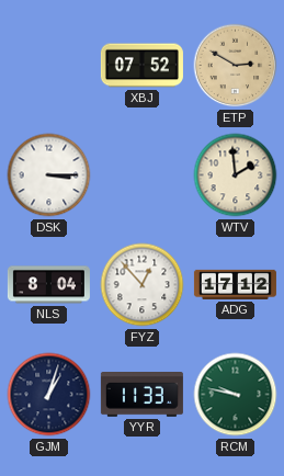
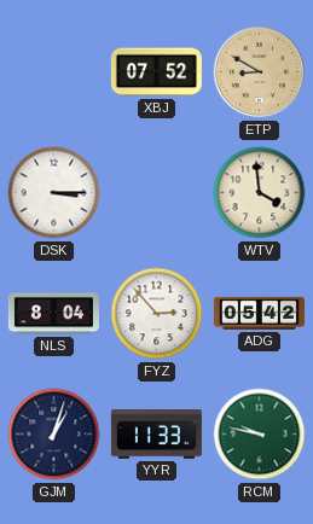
ETP: 2:50 -> 8:50 (260, 72)
WTV: 1:59 -> 3:59 (260, 193)
FYZ: 12:53 -> 2:53 (157, 314)
ADG: 17:12 -> 05:42 (259, 313)
